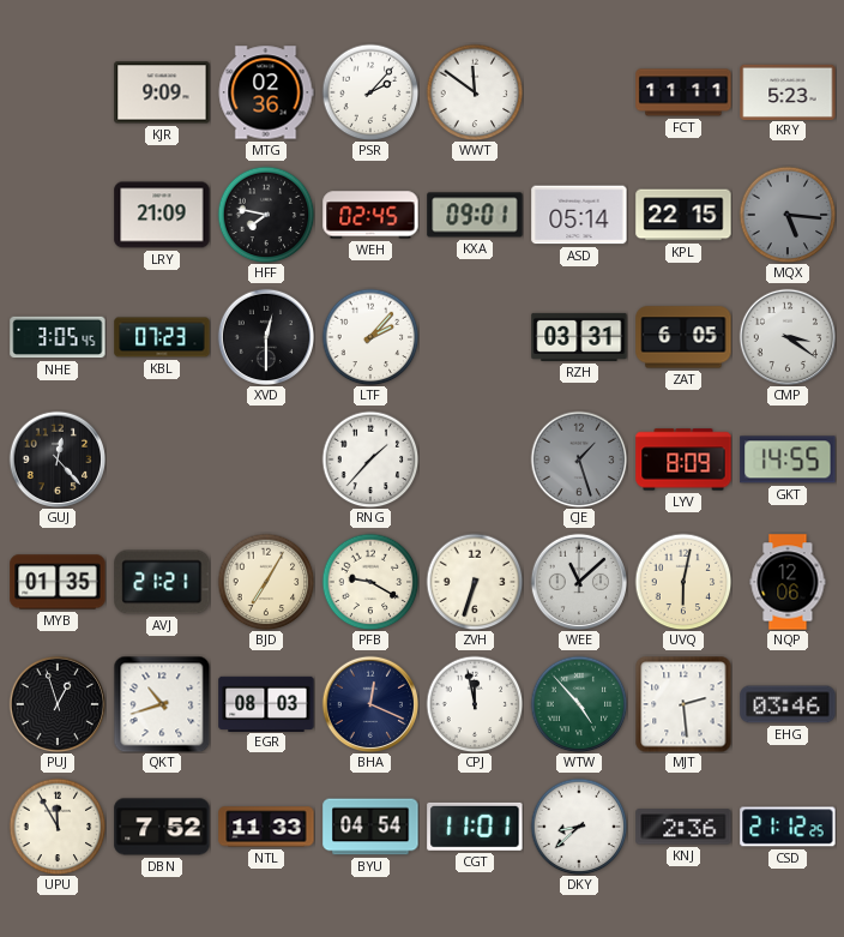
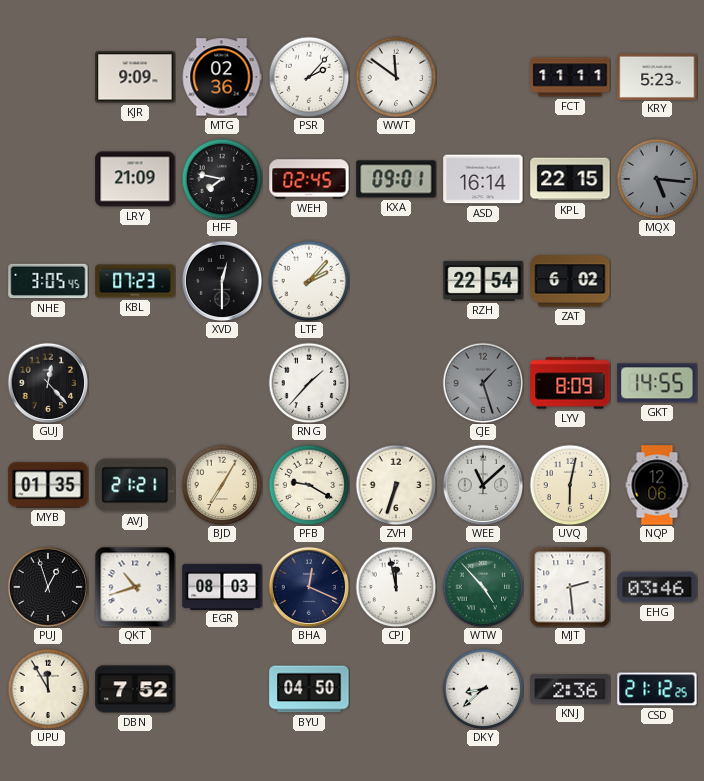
ASD: 05:14 -> 16:14 (483, 179)
RZH: 03:31 -> 22:54 (483, 281)
ZAT: 6:05 -> 6:02 (570, 281)
CMP: 3:21 -> none (786, 336)
NTL: 11:33 -> none (266, 827)
BYU: 04:54 -> 04:50 (309, 689)
CGT: 11:01 -> none (475, 827)
